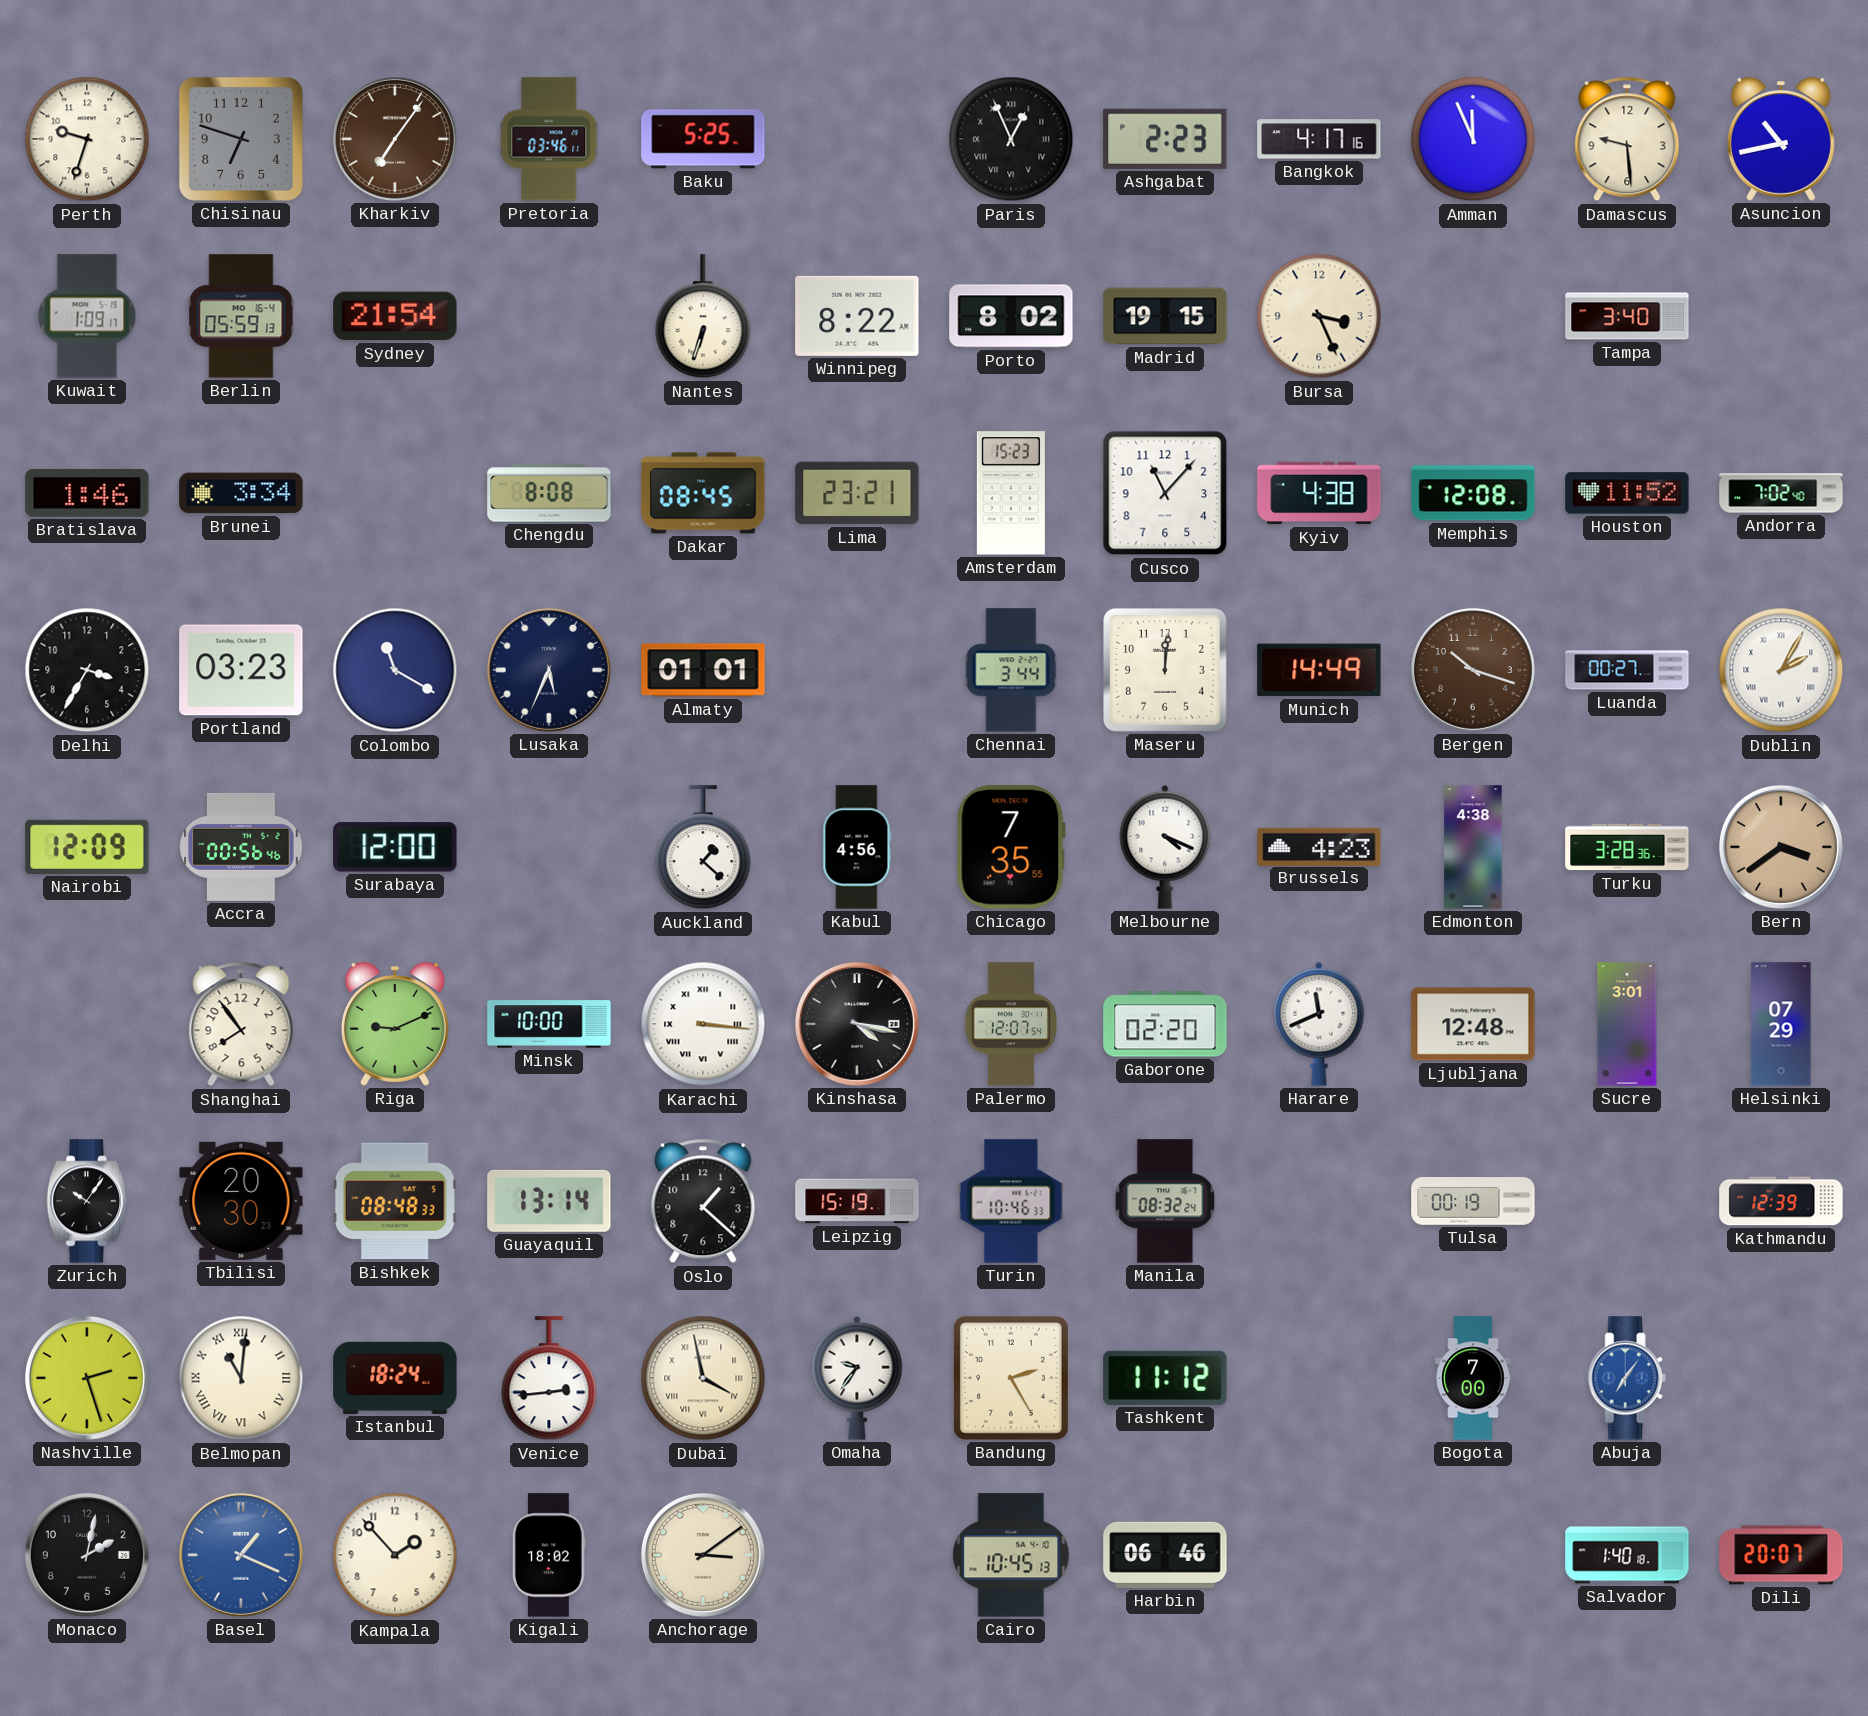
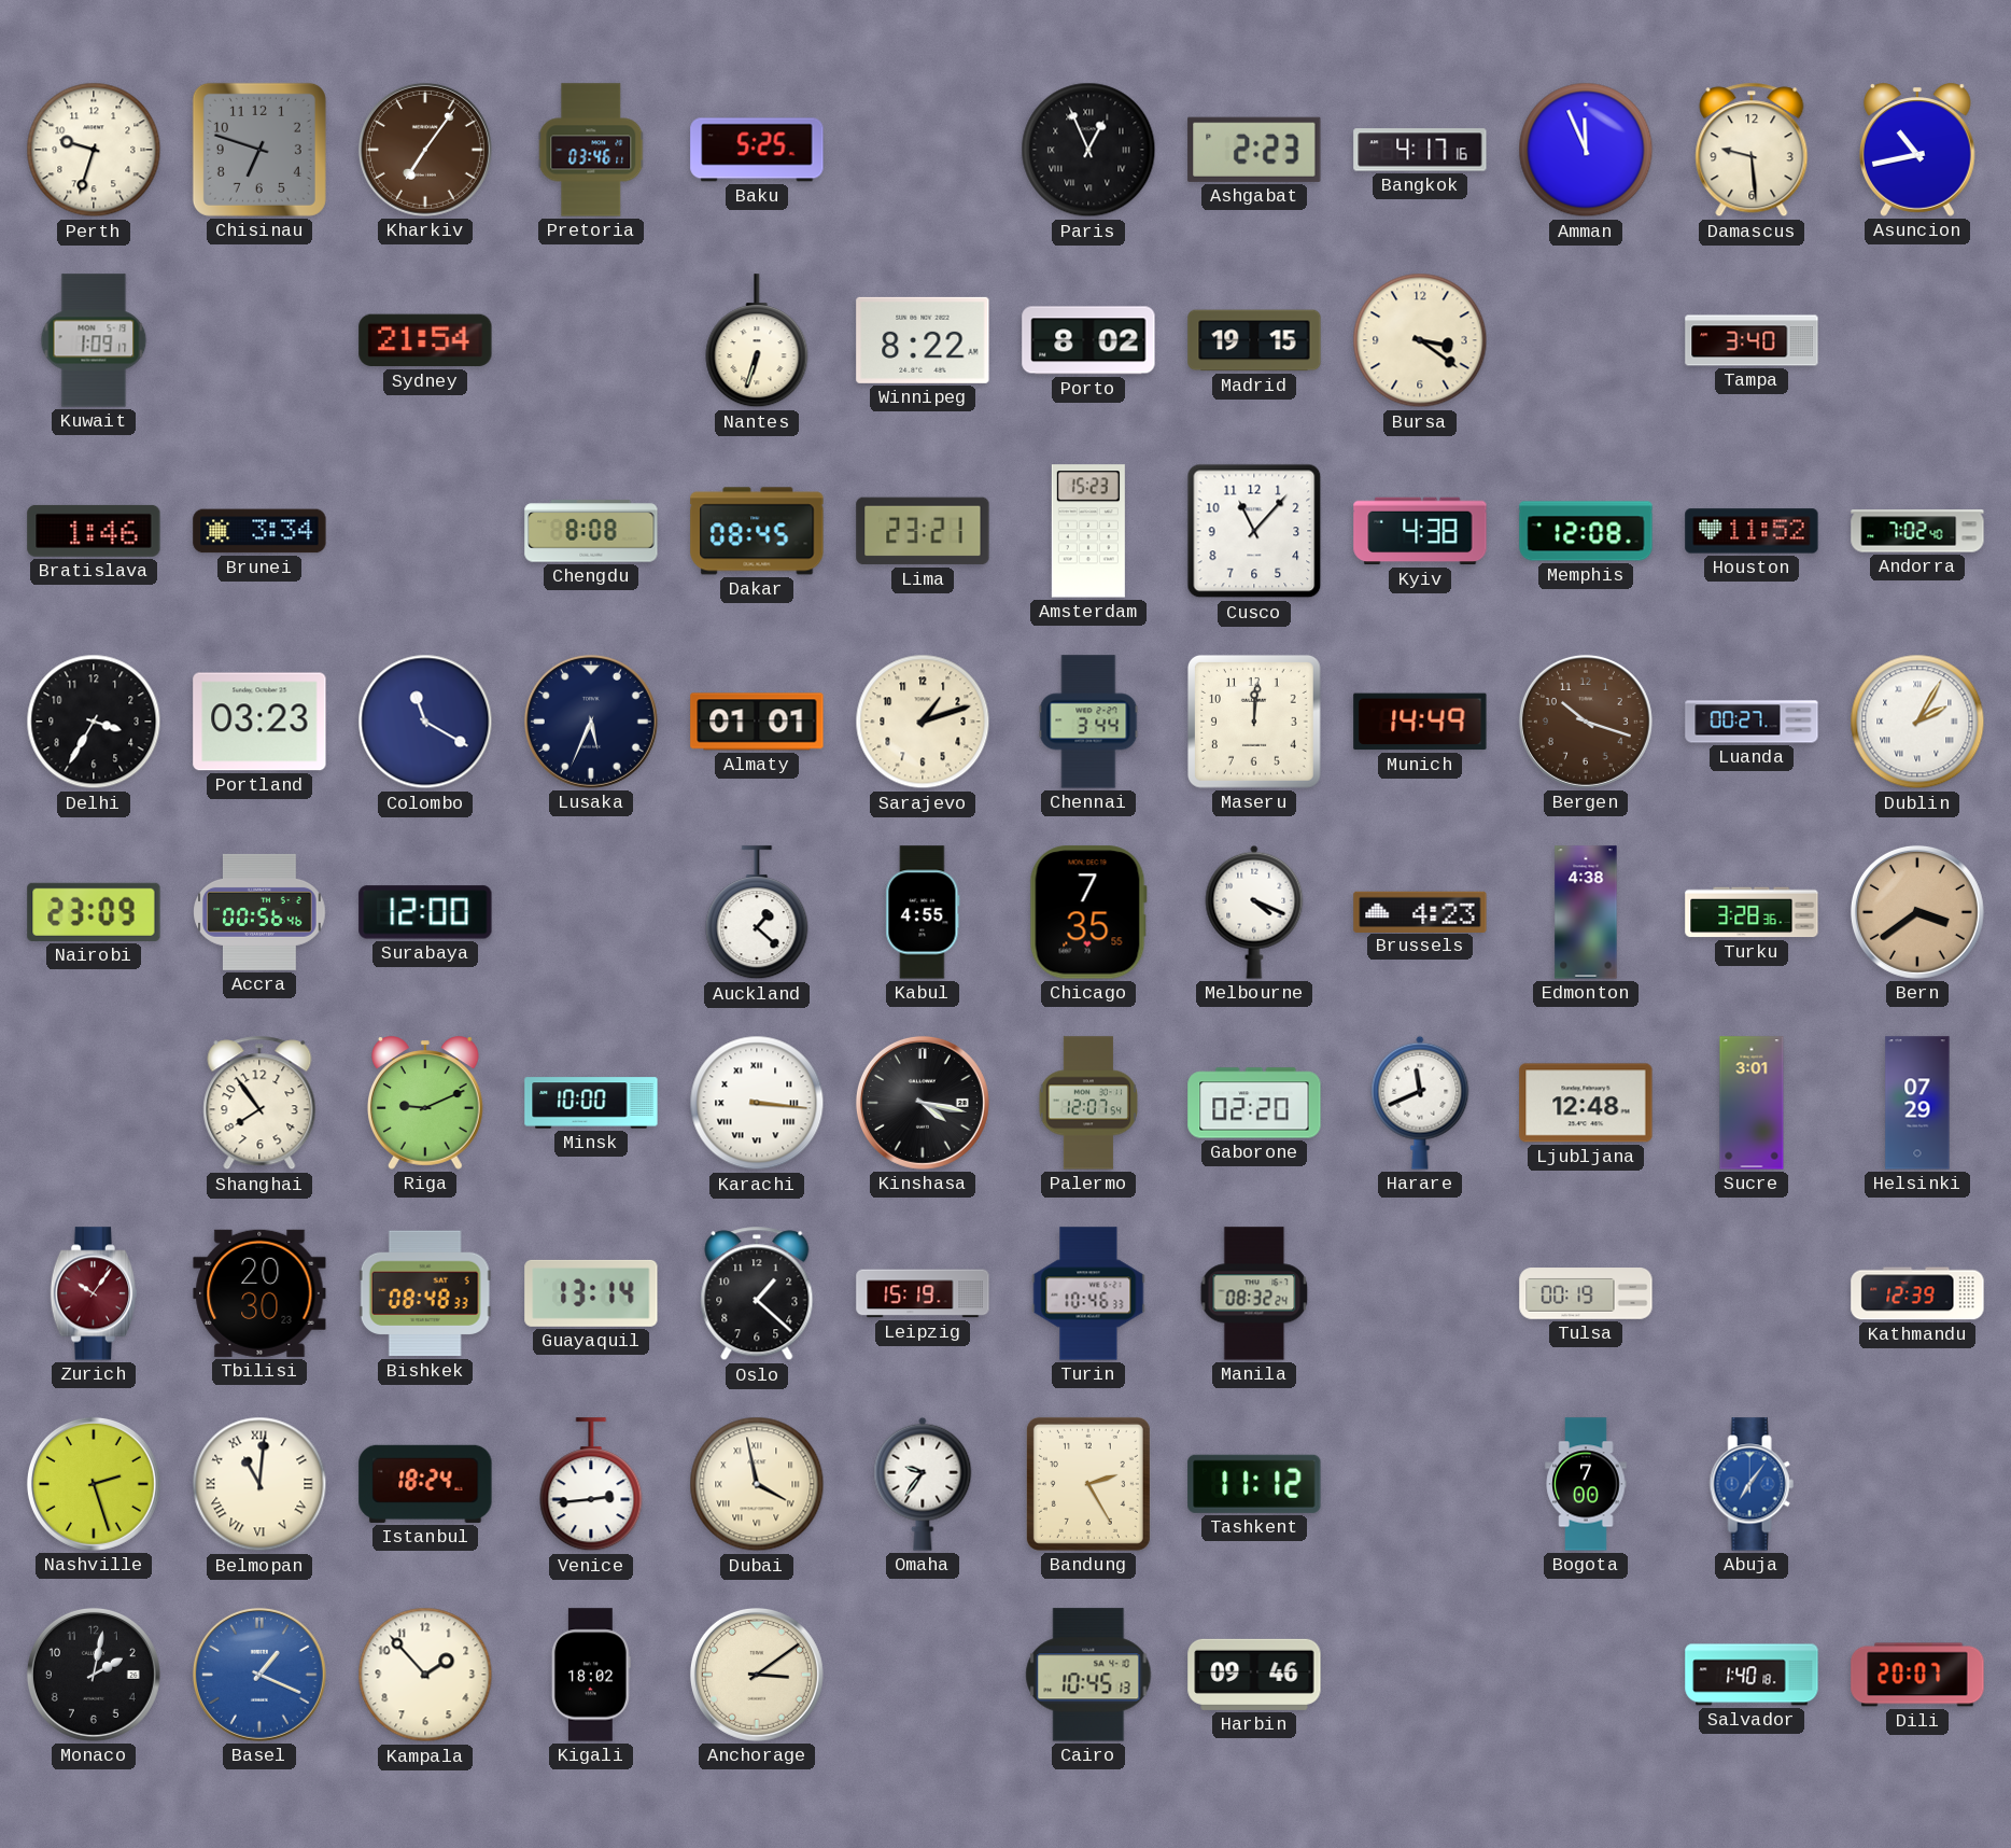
Berlin: 05:59 -> none (241, 316)
Bursa: 3:26 -> 3:21 (1420, 340)
Sarajevo: none -> 1:12 (923, 722)
Nairobi: 12:09 -> 23:09 (94, 912)
Kabul: 4:56 -> 4:55 (923, 912)
Zurich dial: black -> burgundy (94, 1293)
Harbin: 06:46 -> 09:46 (1254, 1675)
